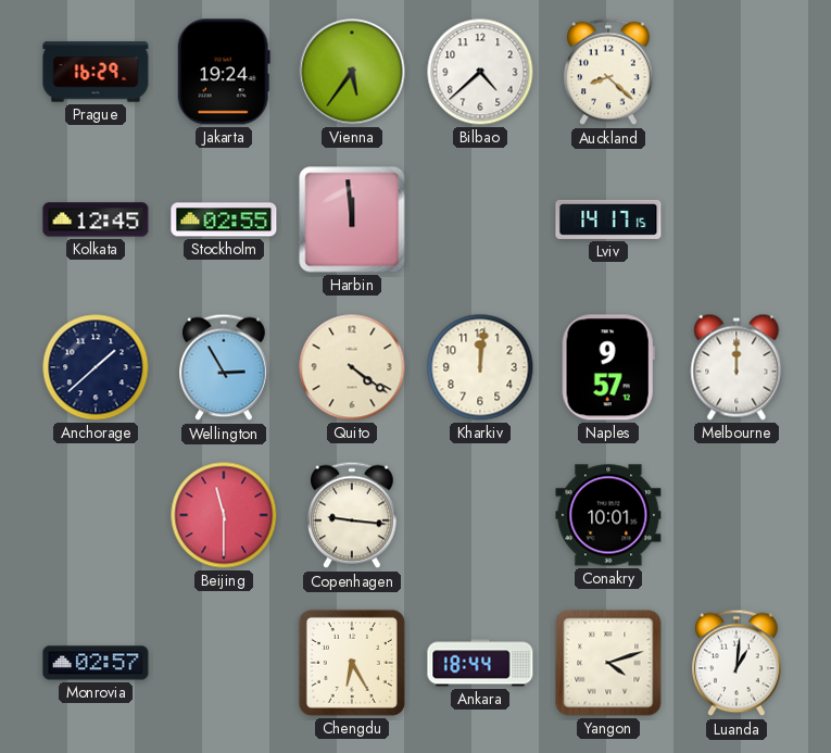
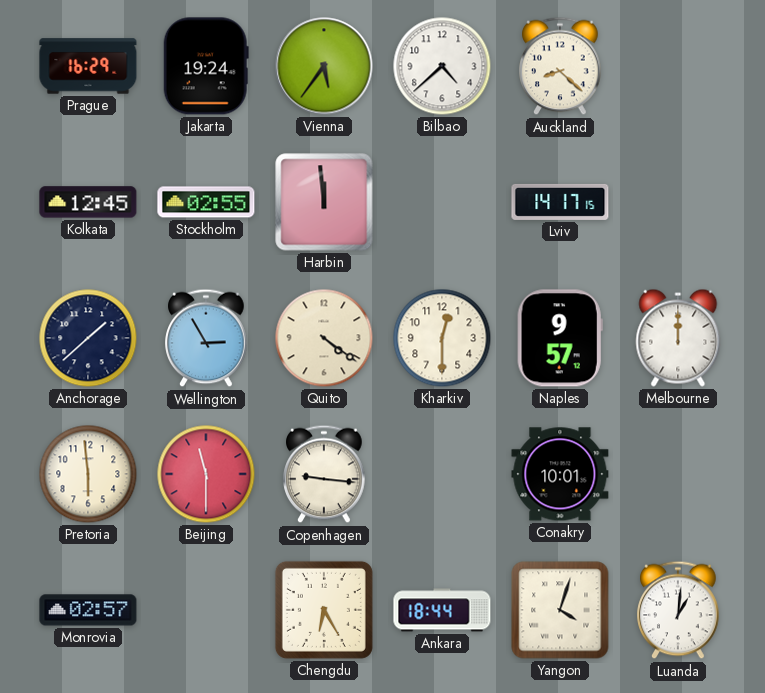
Kharkiv: 12:01 -> 12:30 (442, 338)
Pretoria: none -> 5:59 (88, 474)
Yangon: 4:12 -> 4:03 (560, 610)
